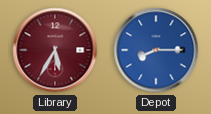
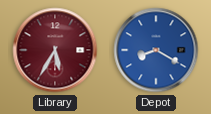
Depot: 8:15 -> 8:20 (156, 50)
